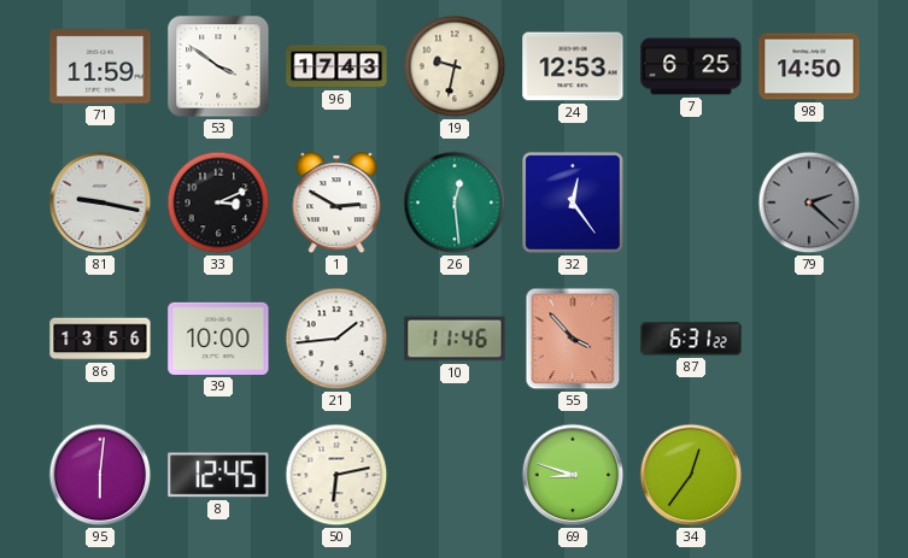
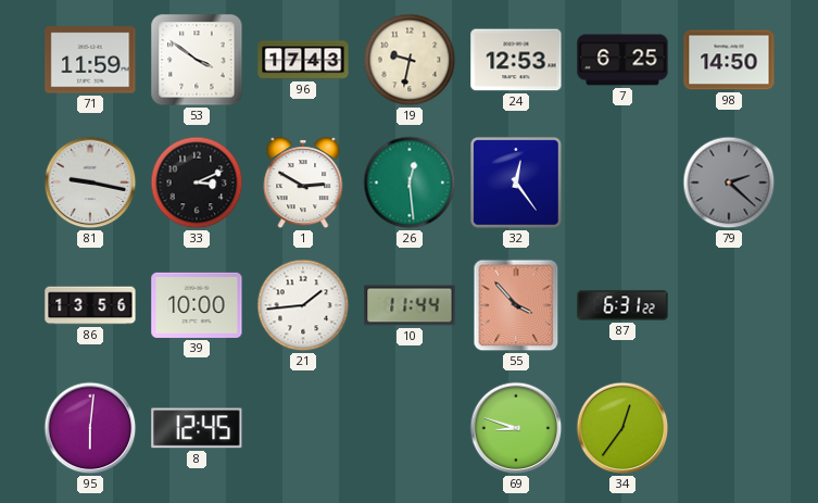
10: 11:46 -> 11:44 (410, 305)
50: 6:13 -> none (336, 475)
